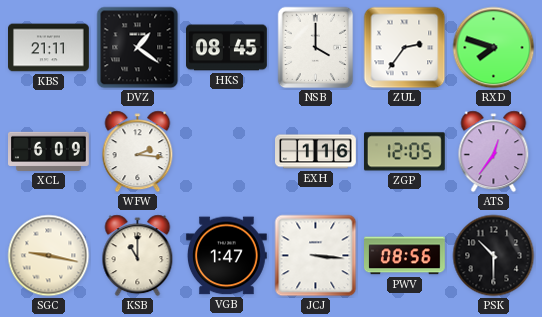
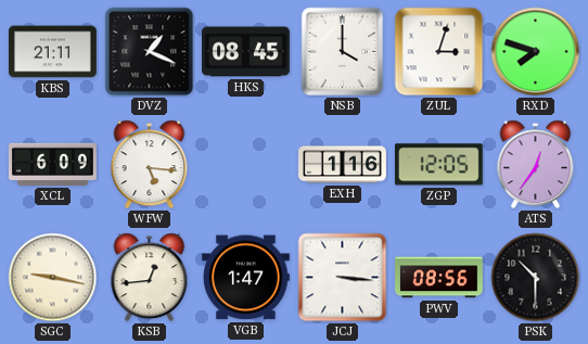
DVZ: 1:21 -> 1:19 (150, 52)
ZUL: 2:36 -> 3:03 (439, 52)
WFW: 2:16 -> 5:16 (150, 165)
KSB: 11:00 -> 12:44 (150, 278)
